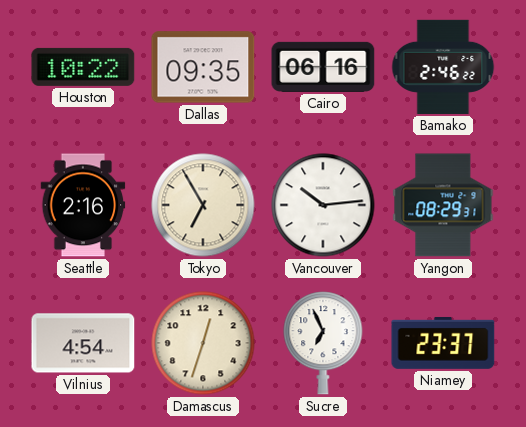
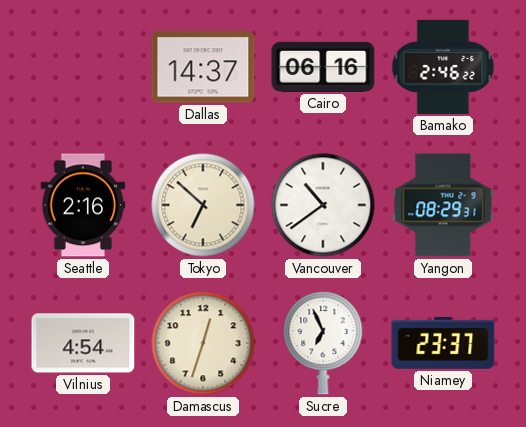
Houston: 10:22 -> none (83, 67)
Dallas: 09:35 -> 14:37 (203, 67)
Tokyo: 6:55 -> 6:52 (203, 205)
Vancouver: 10:14 -> 10:39 (323, 205)
